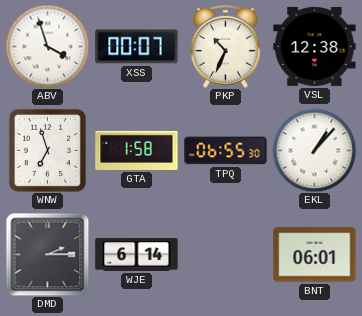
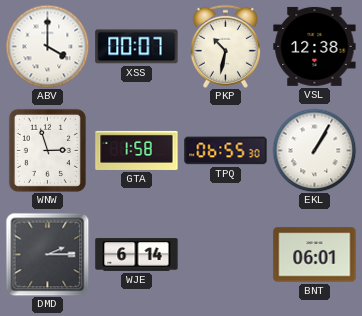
ABV: 3:57 -> 4:00 (47, 46)
PKP: 10:34 -> 10:32 (225, 46)
WNW: 6:57 -> 2:57 (47, 150)
EKL: 1:07 -> 1:05 (314, 150)
